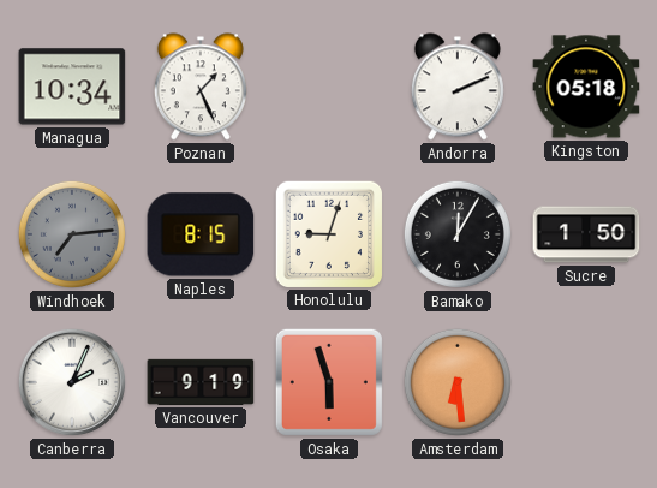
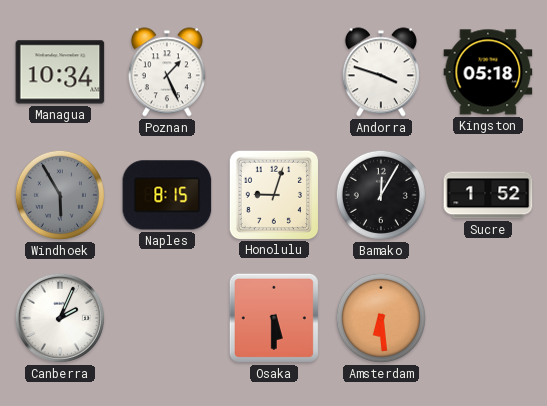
Andorra: 2:11 -> 3:48 (381, 72)
Windhoek: 7:14 -> 5:55 (60, 195)
Sucre: 1:50 -> 1:52 (488, 195)
Vancouver: 9:19 -> none (201, 382)
Osaka: 5:57 -> 5:30 (274, 318)
